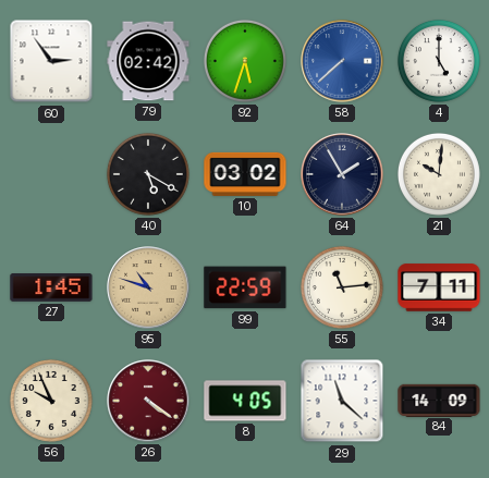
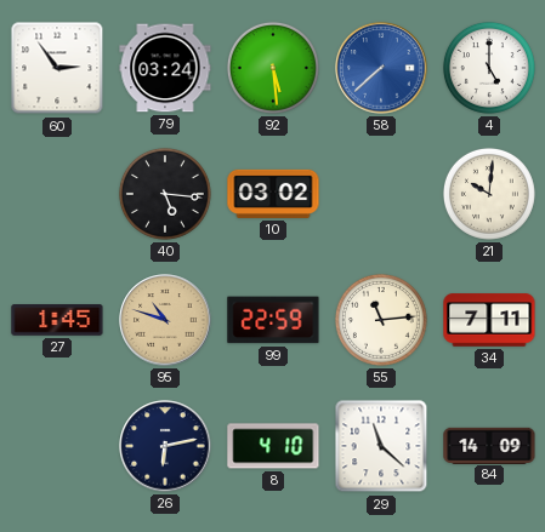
79: 02:42 -> 03:24 (165, 68)
92: 5:33 -> 5:29 (273, 68)
40: 5:20 -> 5:16 (165, 194)
64: 1:55 -> none (342, 174)
56: 9:56 -> none (51, 401)
26: 4:21 -> 6:13 (165, 446)
26 dial: burgundy -> navy (165, 446)
8: 4:05 -> 4:10 (273, 446)
